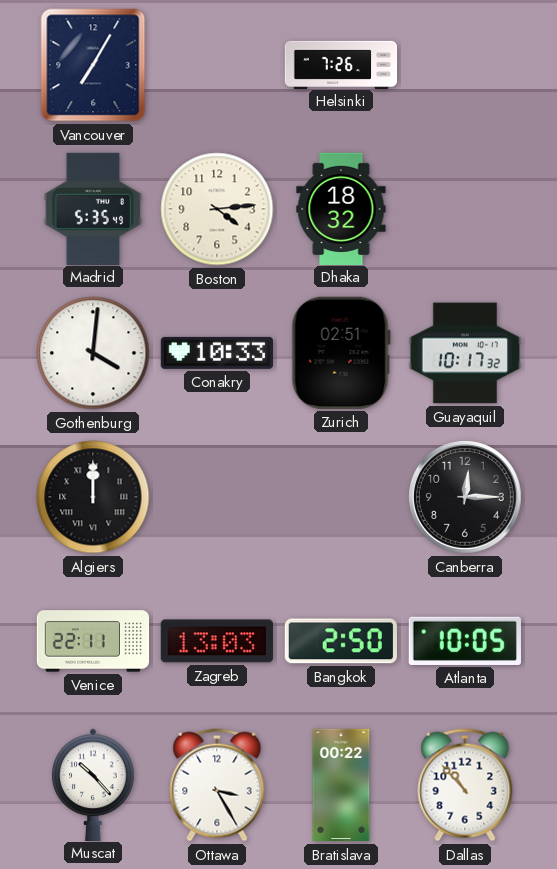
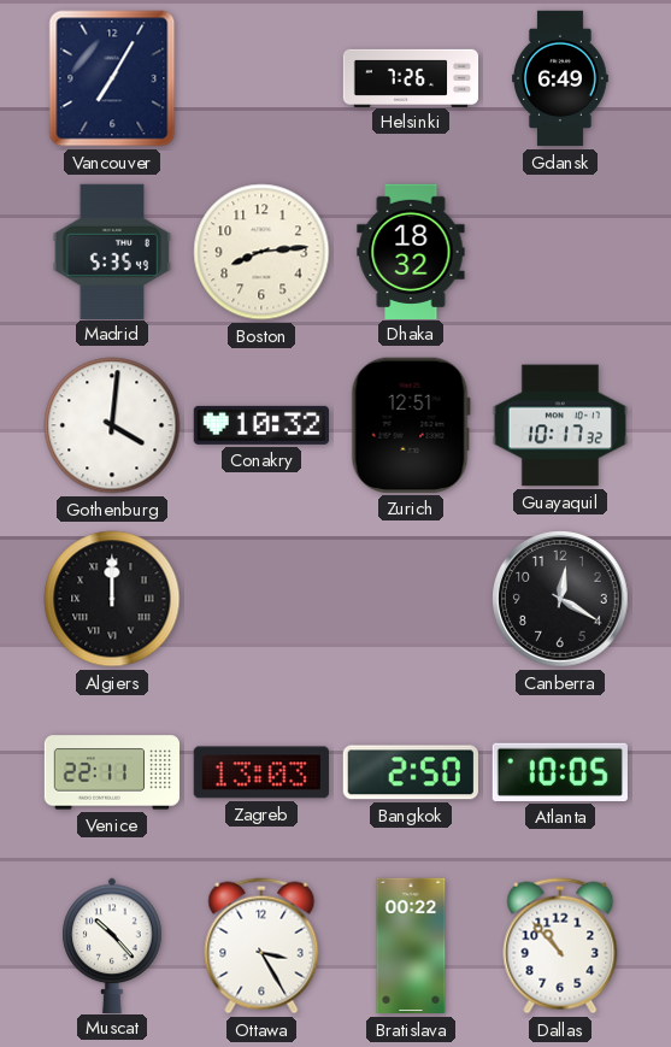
Gdansk: none -> 6:49 (561, 78)
Boston: 4:14 -> 8:14 (261, 252)
Conakry: 10:33 -> 10:32 (260, 425)
Zurich: 02:51 -> 12:51 (411, 425)
Canberra: 12:15 -> 12:20 (561, 600)
